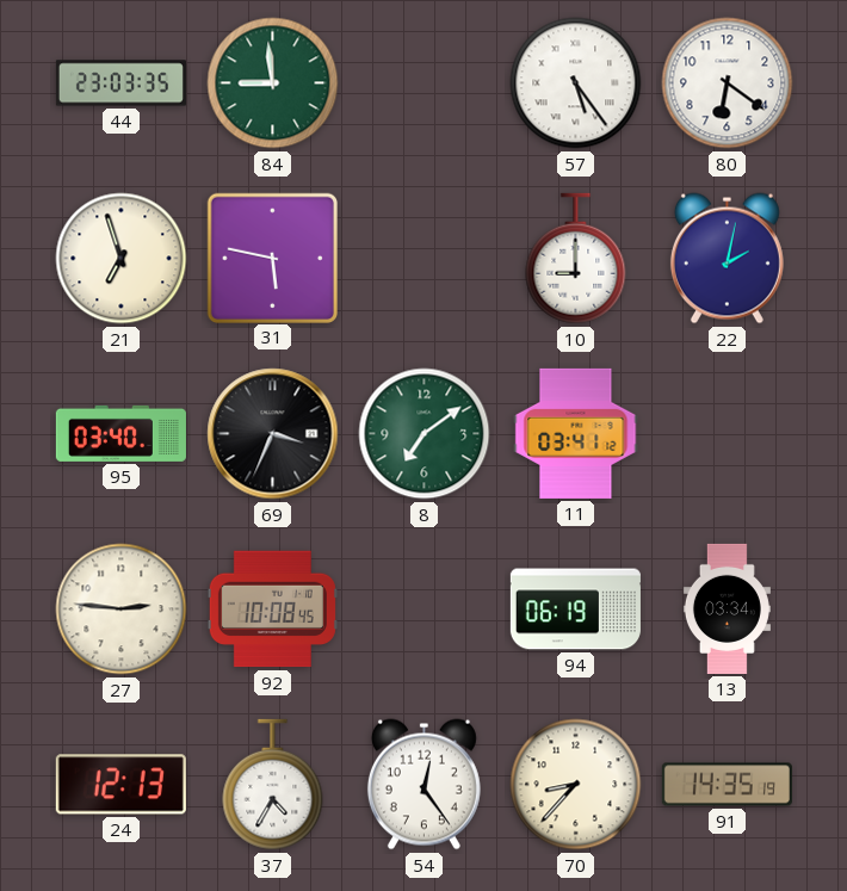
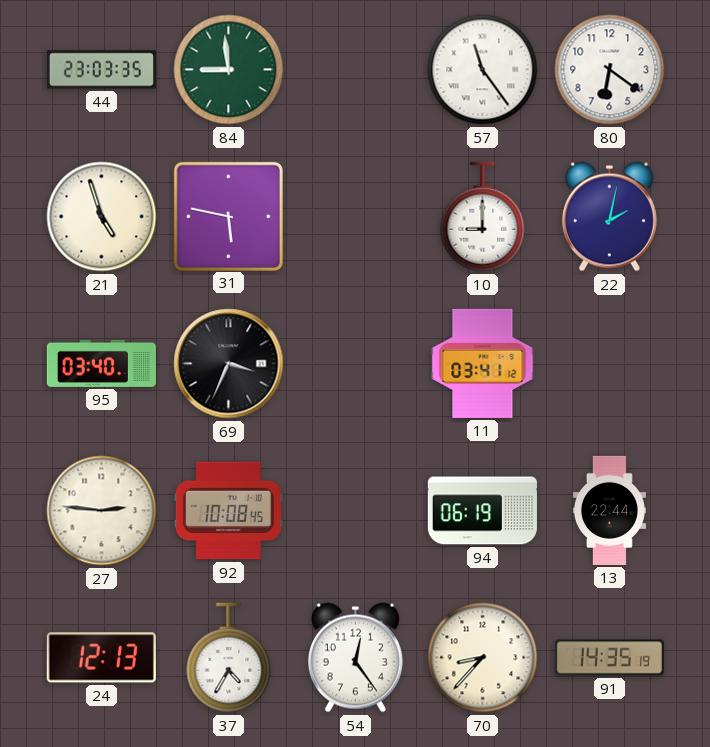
57: 5:24 -> 11:24 (483, 70)
21: 6:57 -> 4:57 (102, 217)
8: 7:09 -> none (425, 434)
13: 03:34 -> 22:44 (609, 510)
